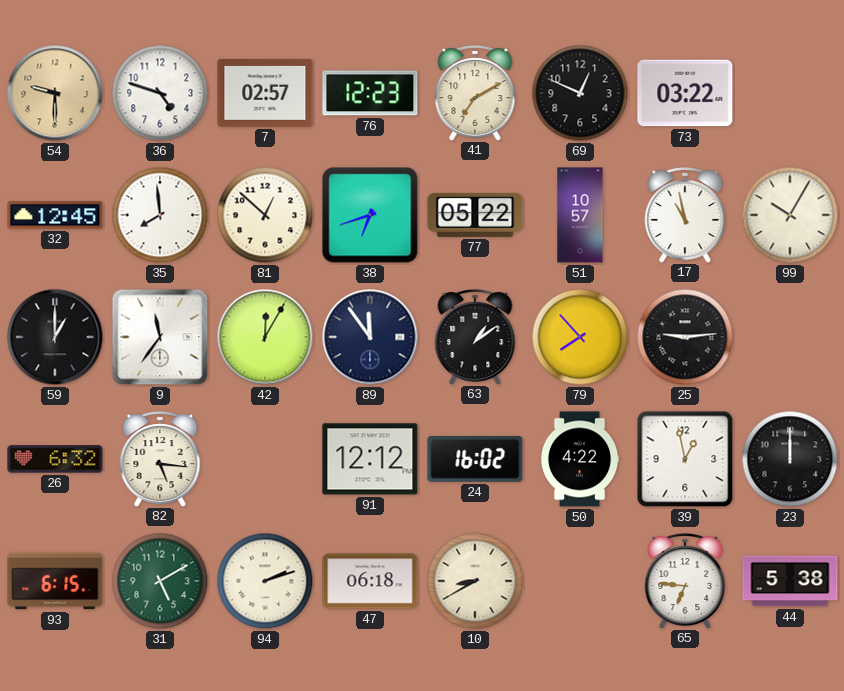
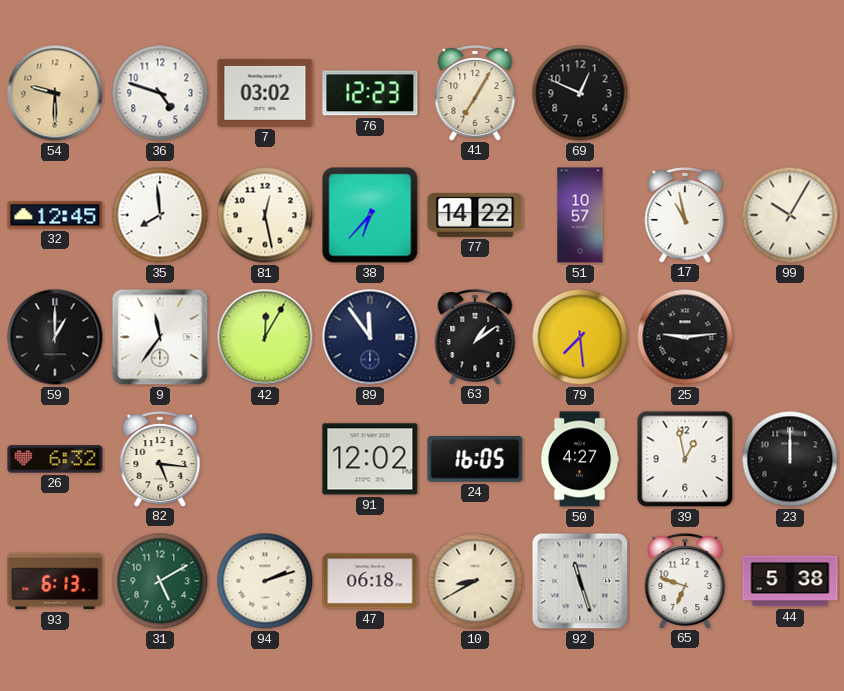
7: 02:57 -> 03:02 (265, 93)
41: 7:10 -> 7:05 (475, 93)
73: 03:22 -> none (685, 93)
81: 12:52 -> 12:28 (265, 215)
38: 6:42 -> 6:37 (370, 215)
77: 05:22 -> 14:22 (475, 215)
79: 7:53 -> 7:29 (580, 337)
91: 12:12 -> 12:02 (370, 459)
24: 16:02 -> 16:05 (475, 459)
50: 4:22 -> 4:27 (580, 459)
93: 6:15 -> 6:13 (55, 581)
92: none -> 11:27 (580, 581)
65: 6:46 -> 6:48 (685, 581)
